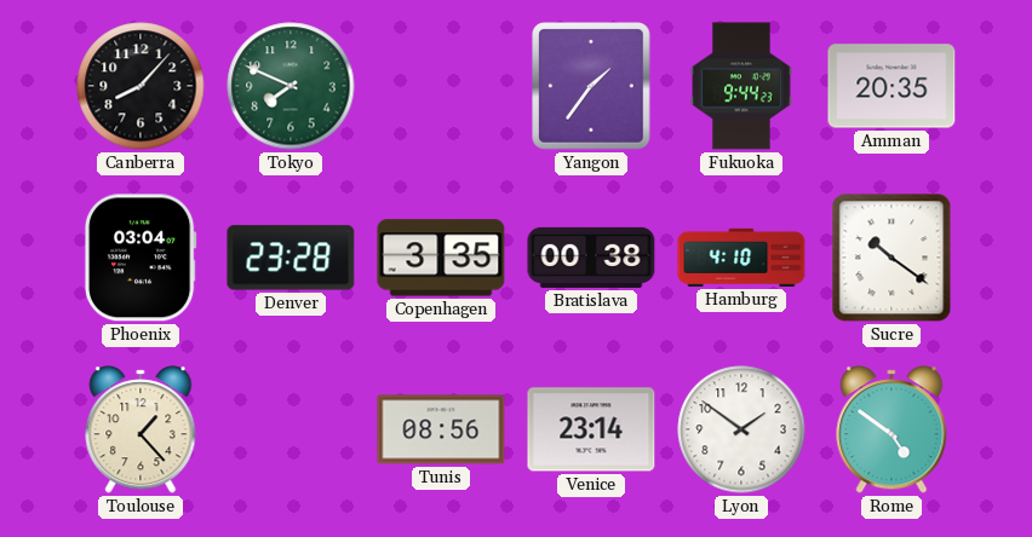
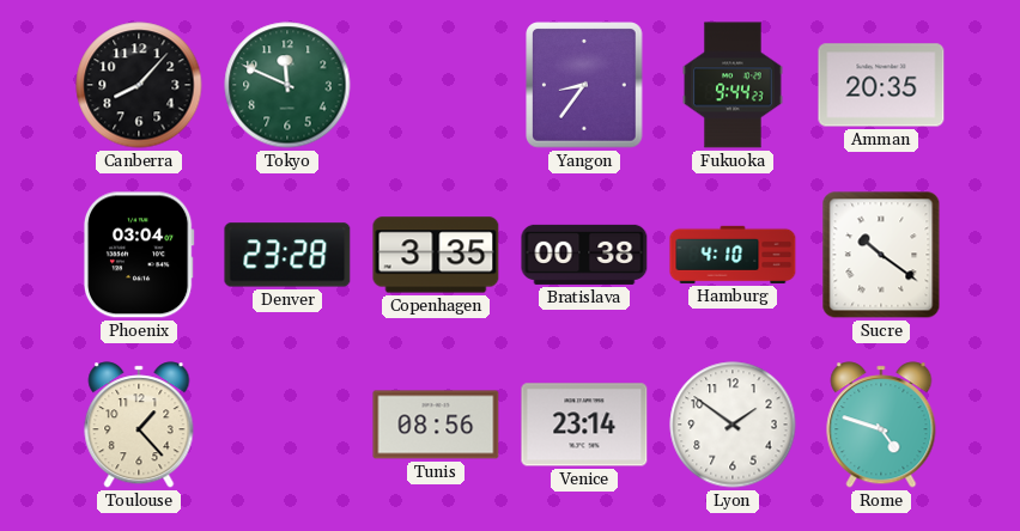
Tokyo: 7:49 -> 11:49 (287, 85)
Yangon: 1:36 -> 8:36 (584, 85)
Rome: 4:51 -> 4:48 (881, 425)
